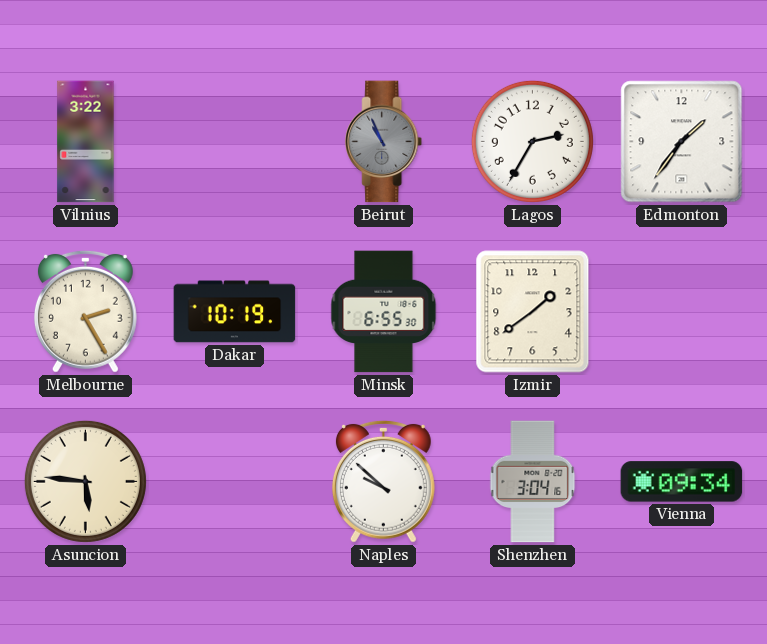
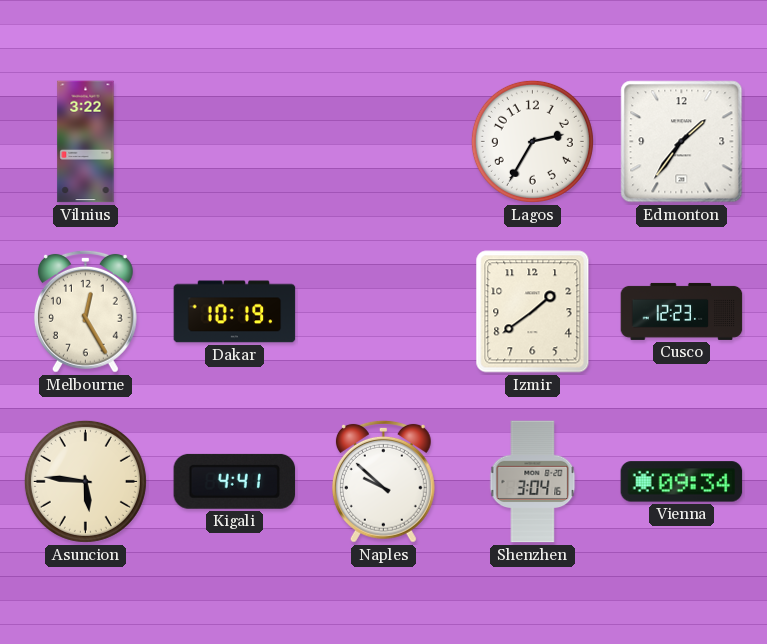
Beirut: 10:56 -> none (384, 142)
Melbourne: 2:25 -> 12:25 (85, 311)
Minsk: 6:55 -> none (384, 312)
Cusco: none -> 12:23 (682, 311)
Kigali: none -> 4:41 (235, 481)
